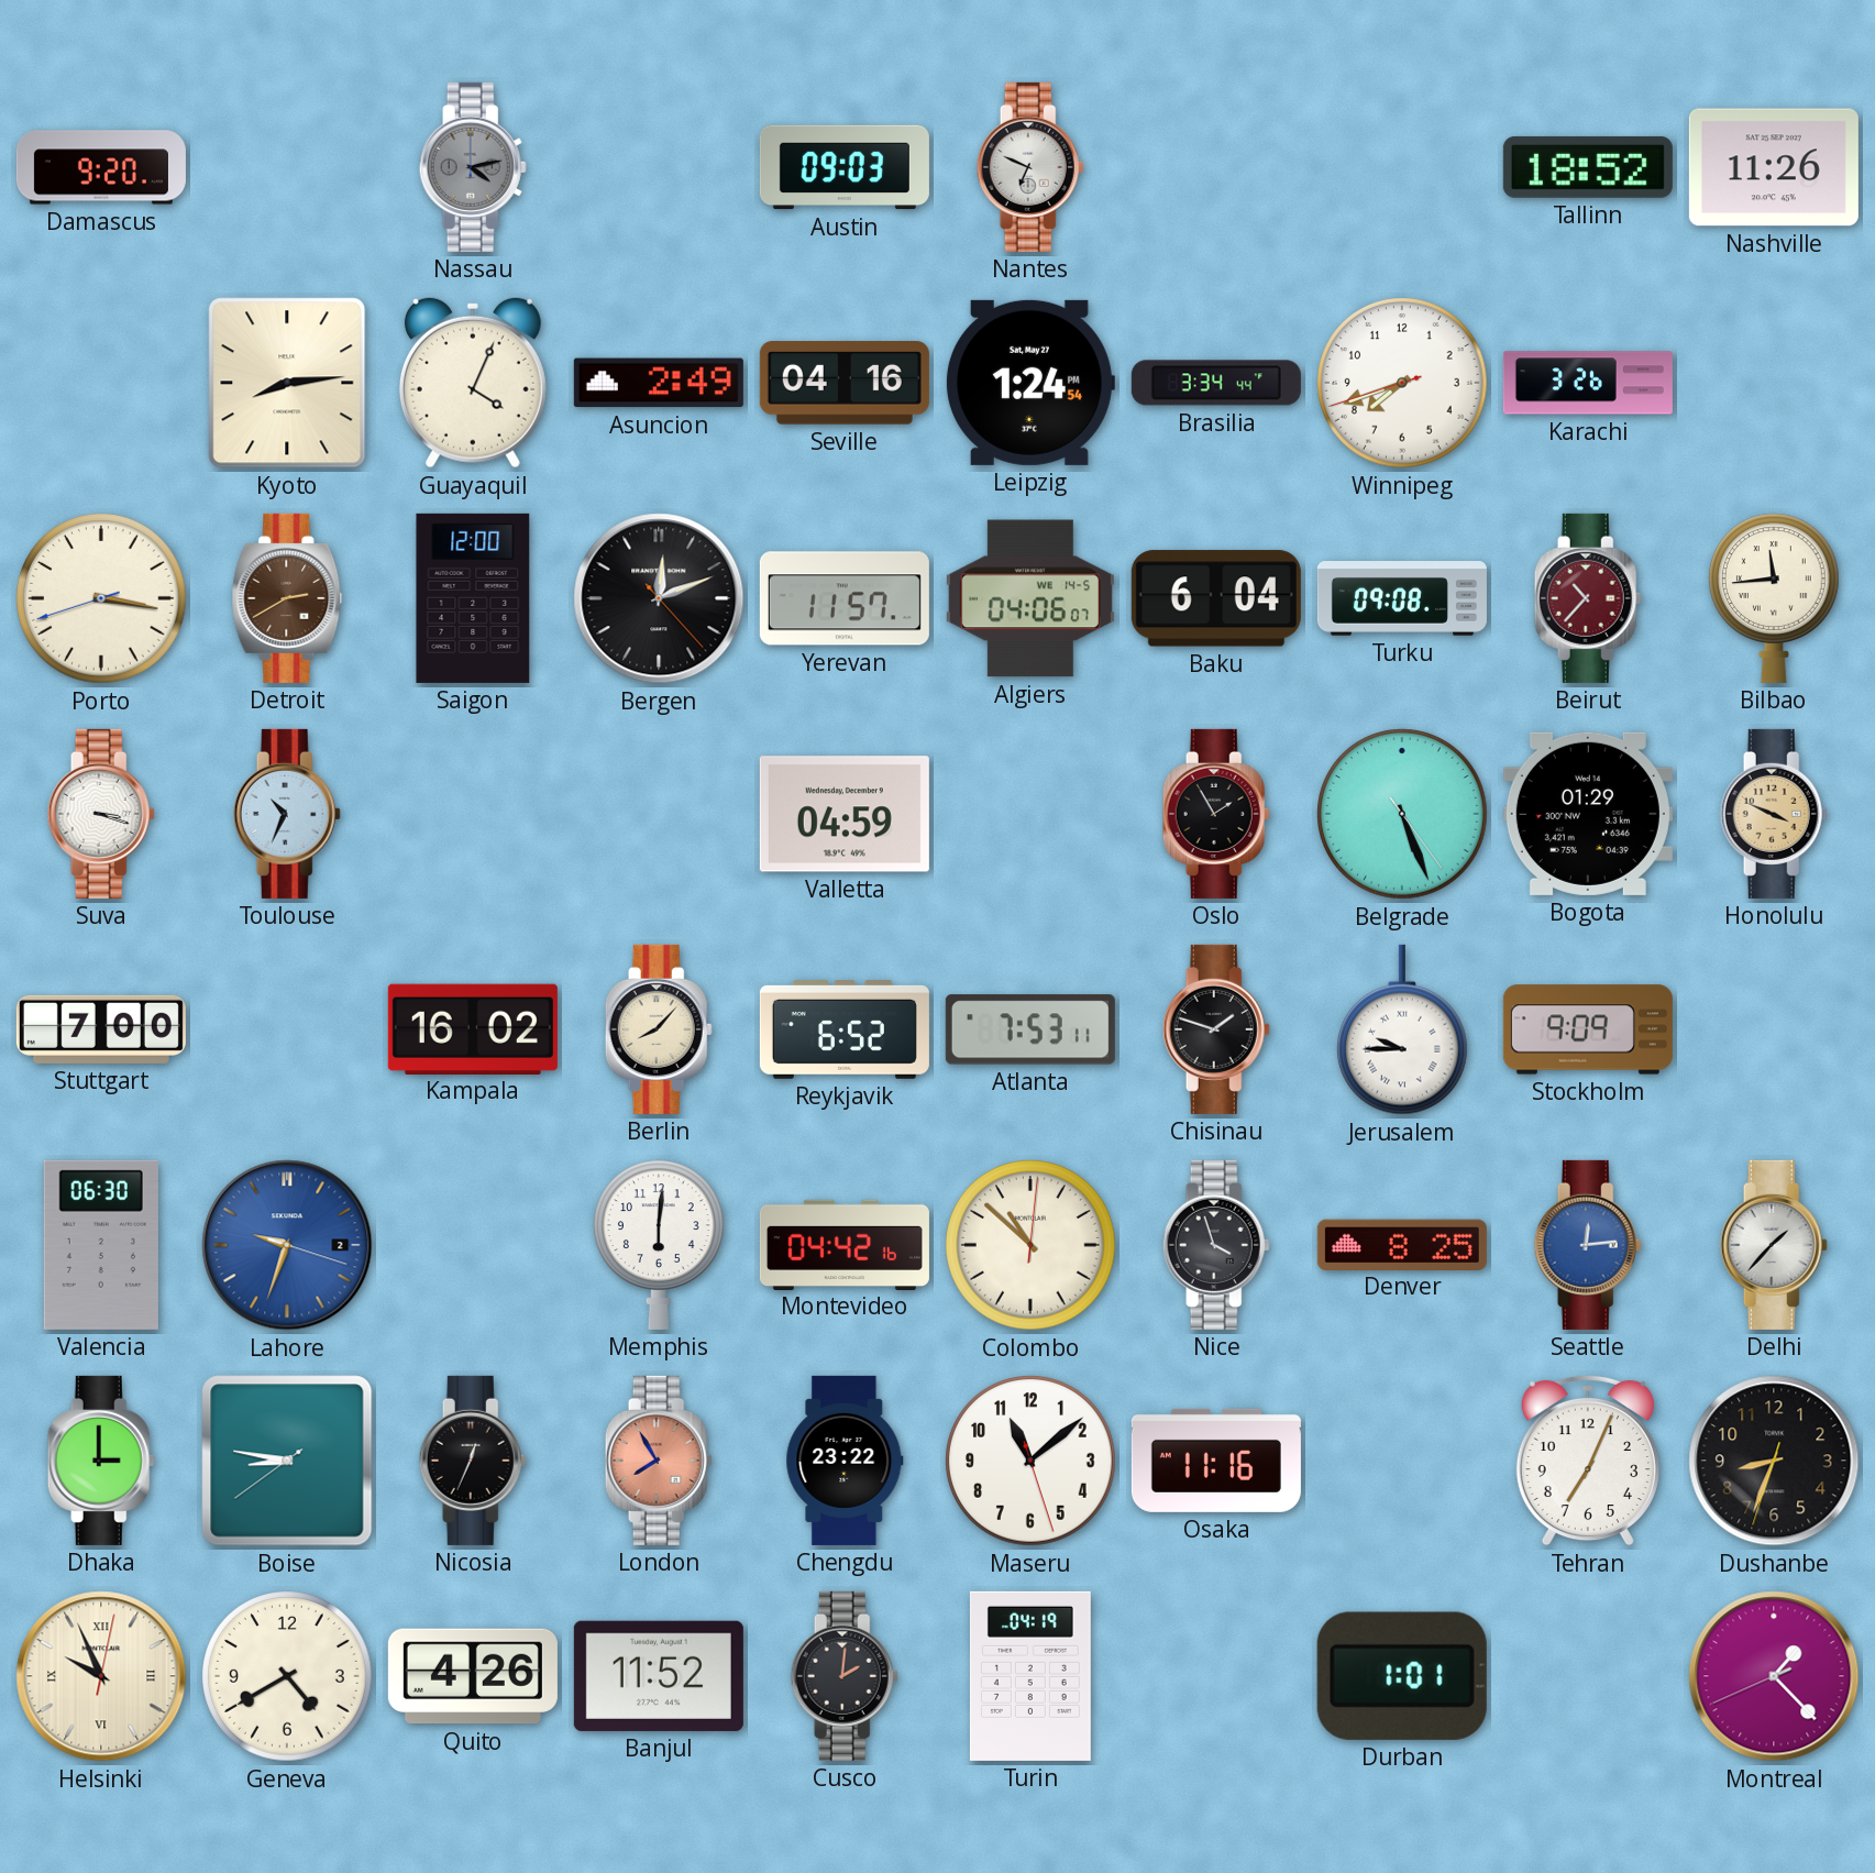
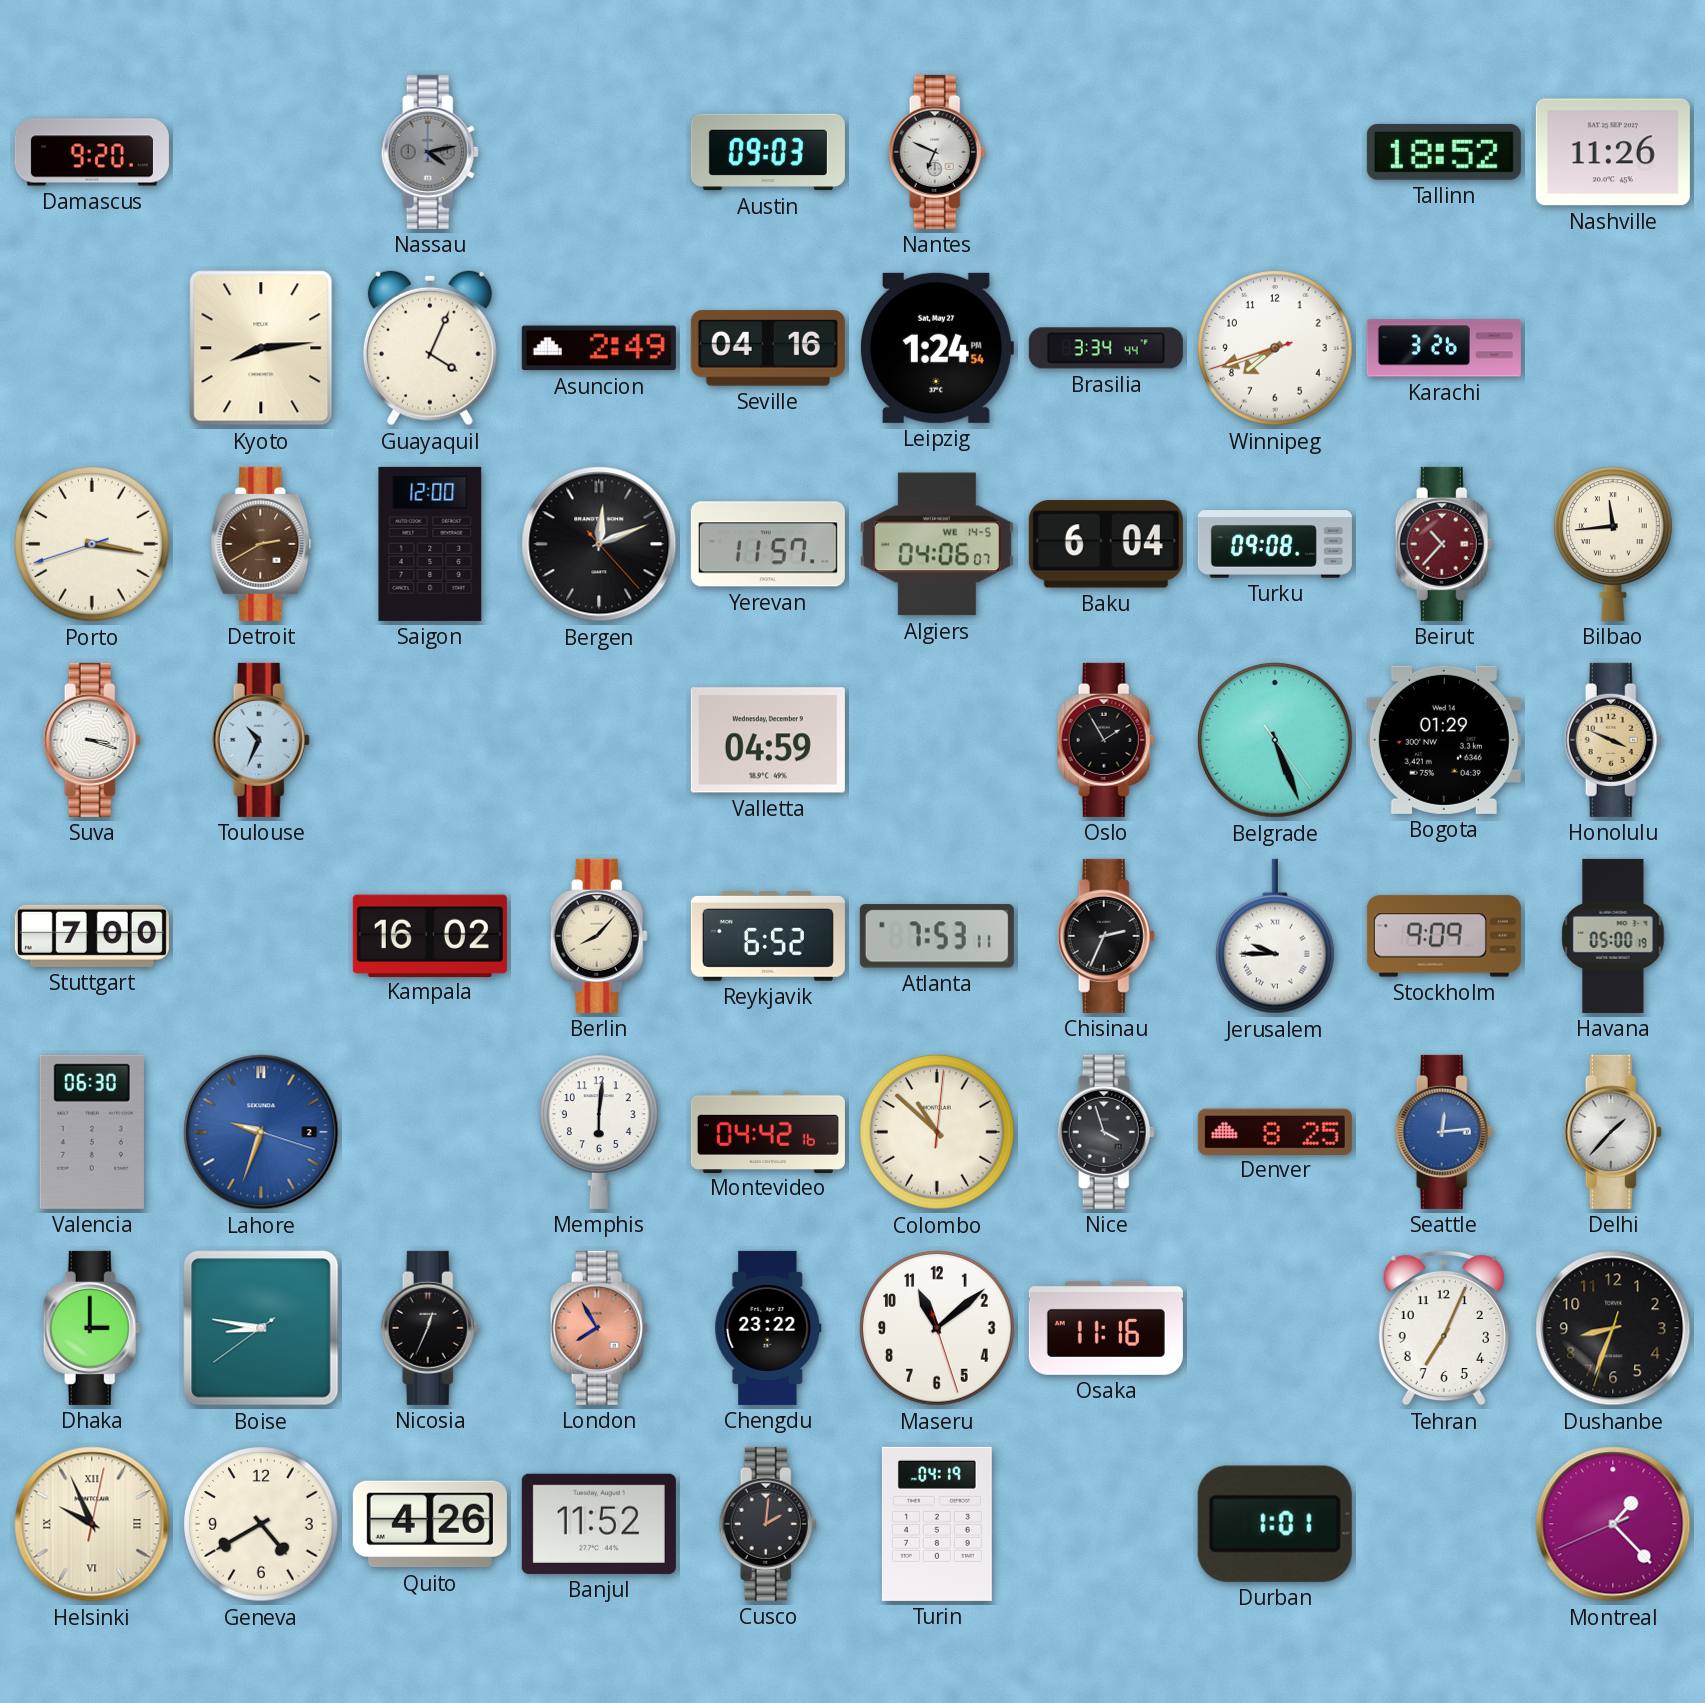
Chisinau: 1:48 -> 2:34 (1106, 936)
Havana: none -> 05:00 (1613, 936)
